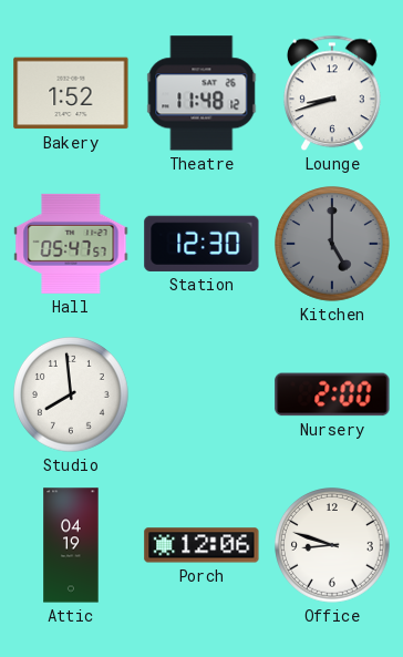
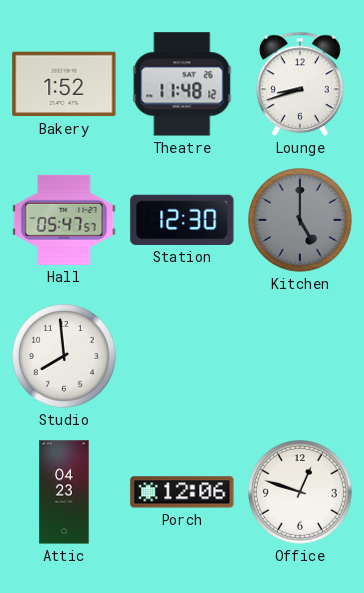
Nursery: 2:00 -> none (332, 394)
Attic: 04:19 -> 04:23 (64, 492)
Office: 8:48 -> 12:48 (301, 493)
